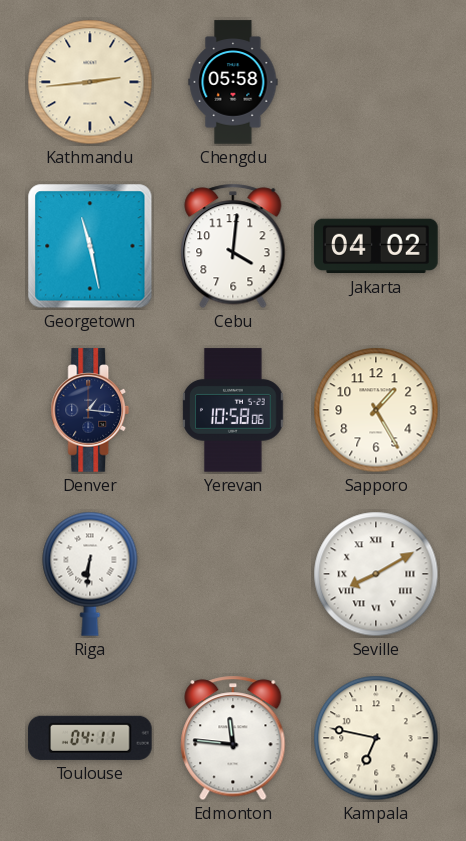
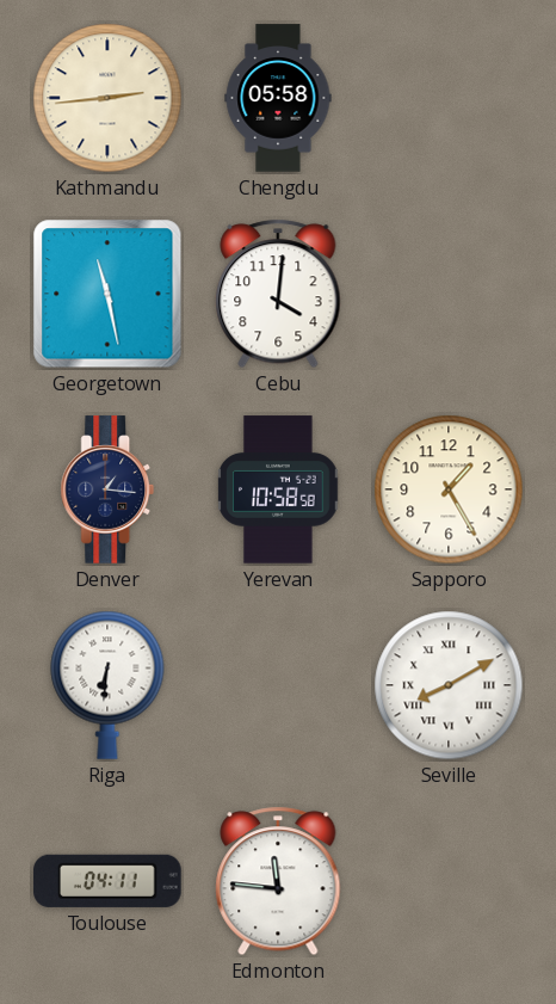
Jakarta: 04:02 -> none (376, 246)
Yerevan: 10:58:06 -> 10:58:58 (278, 489)
Kampala: 6:47 -> none (376, 738)
